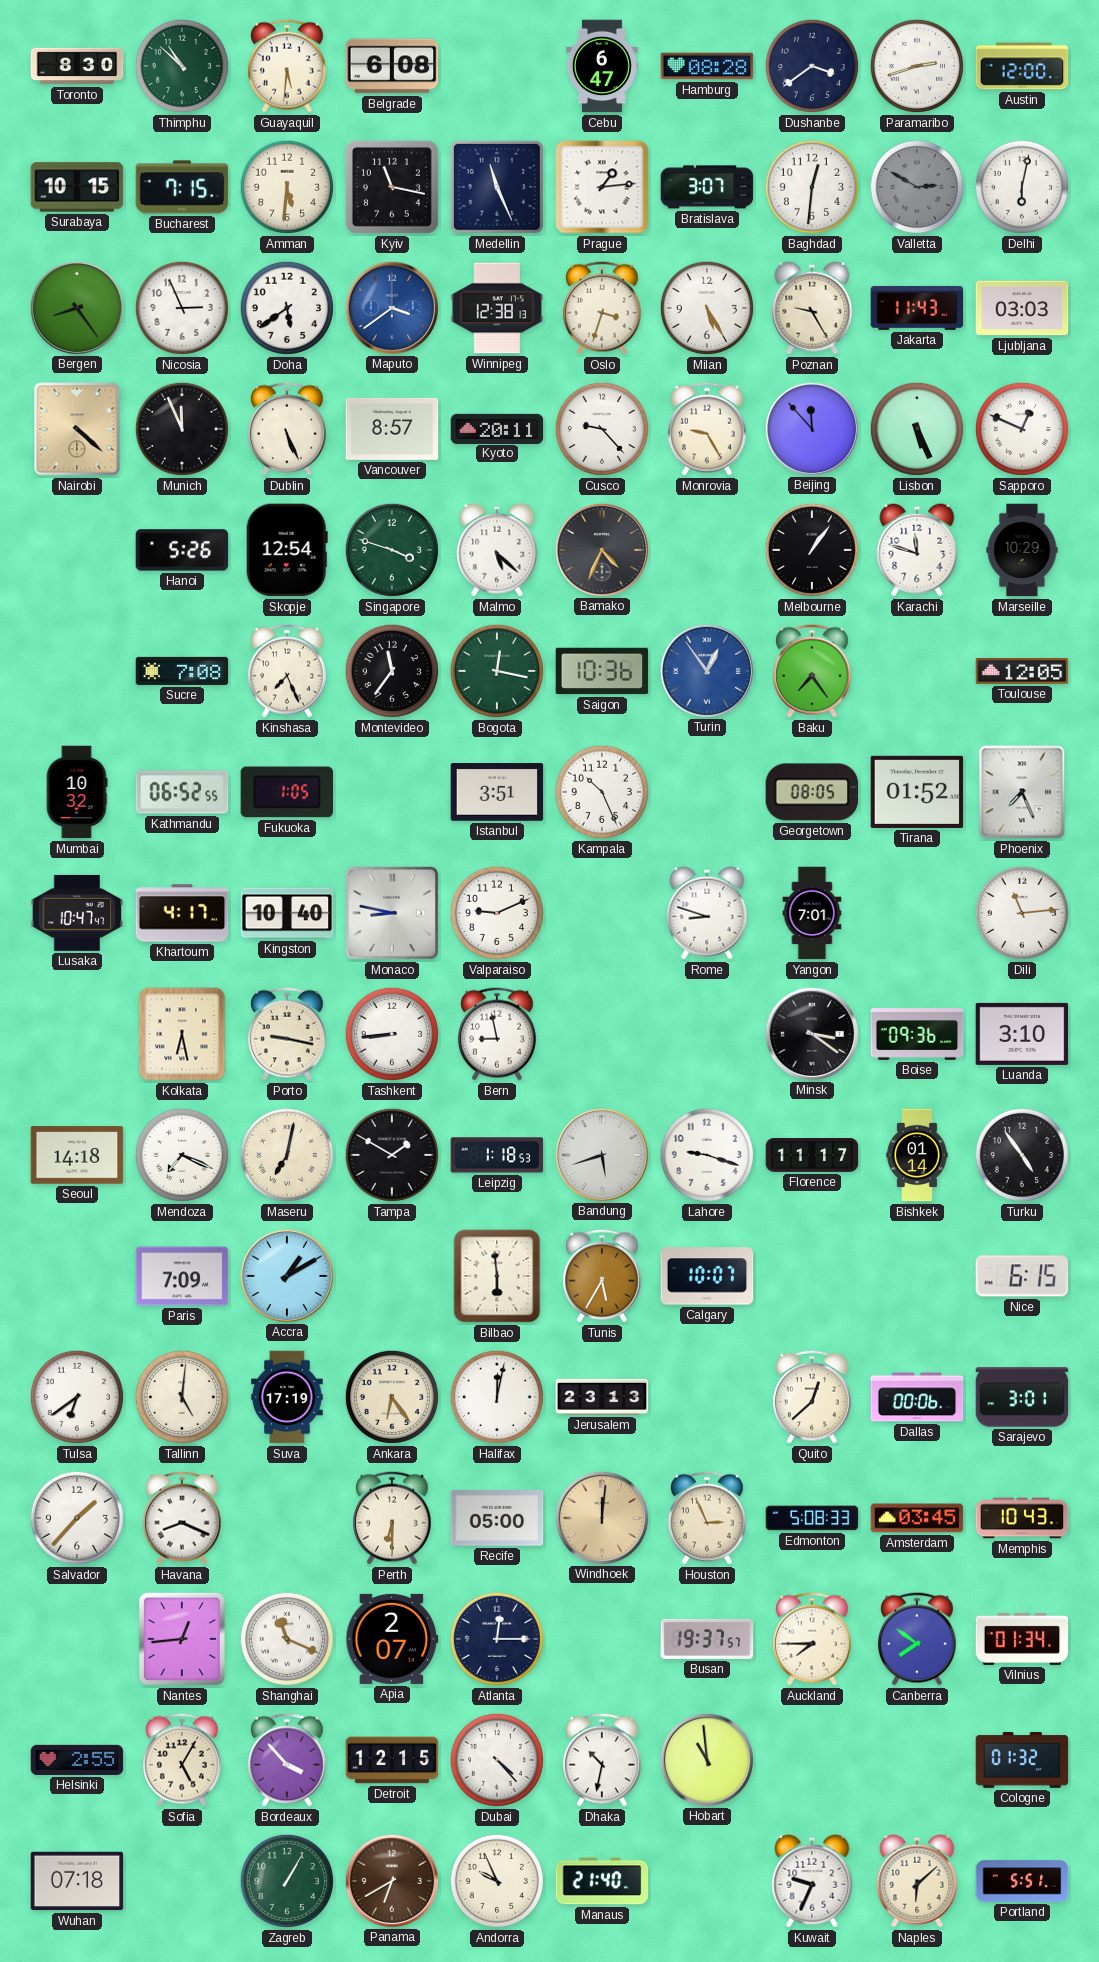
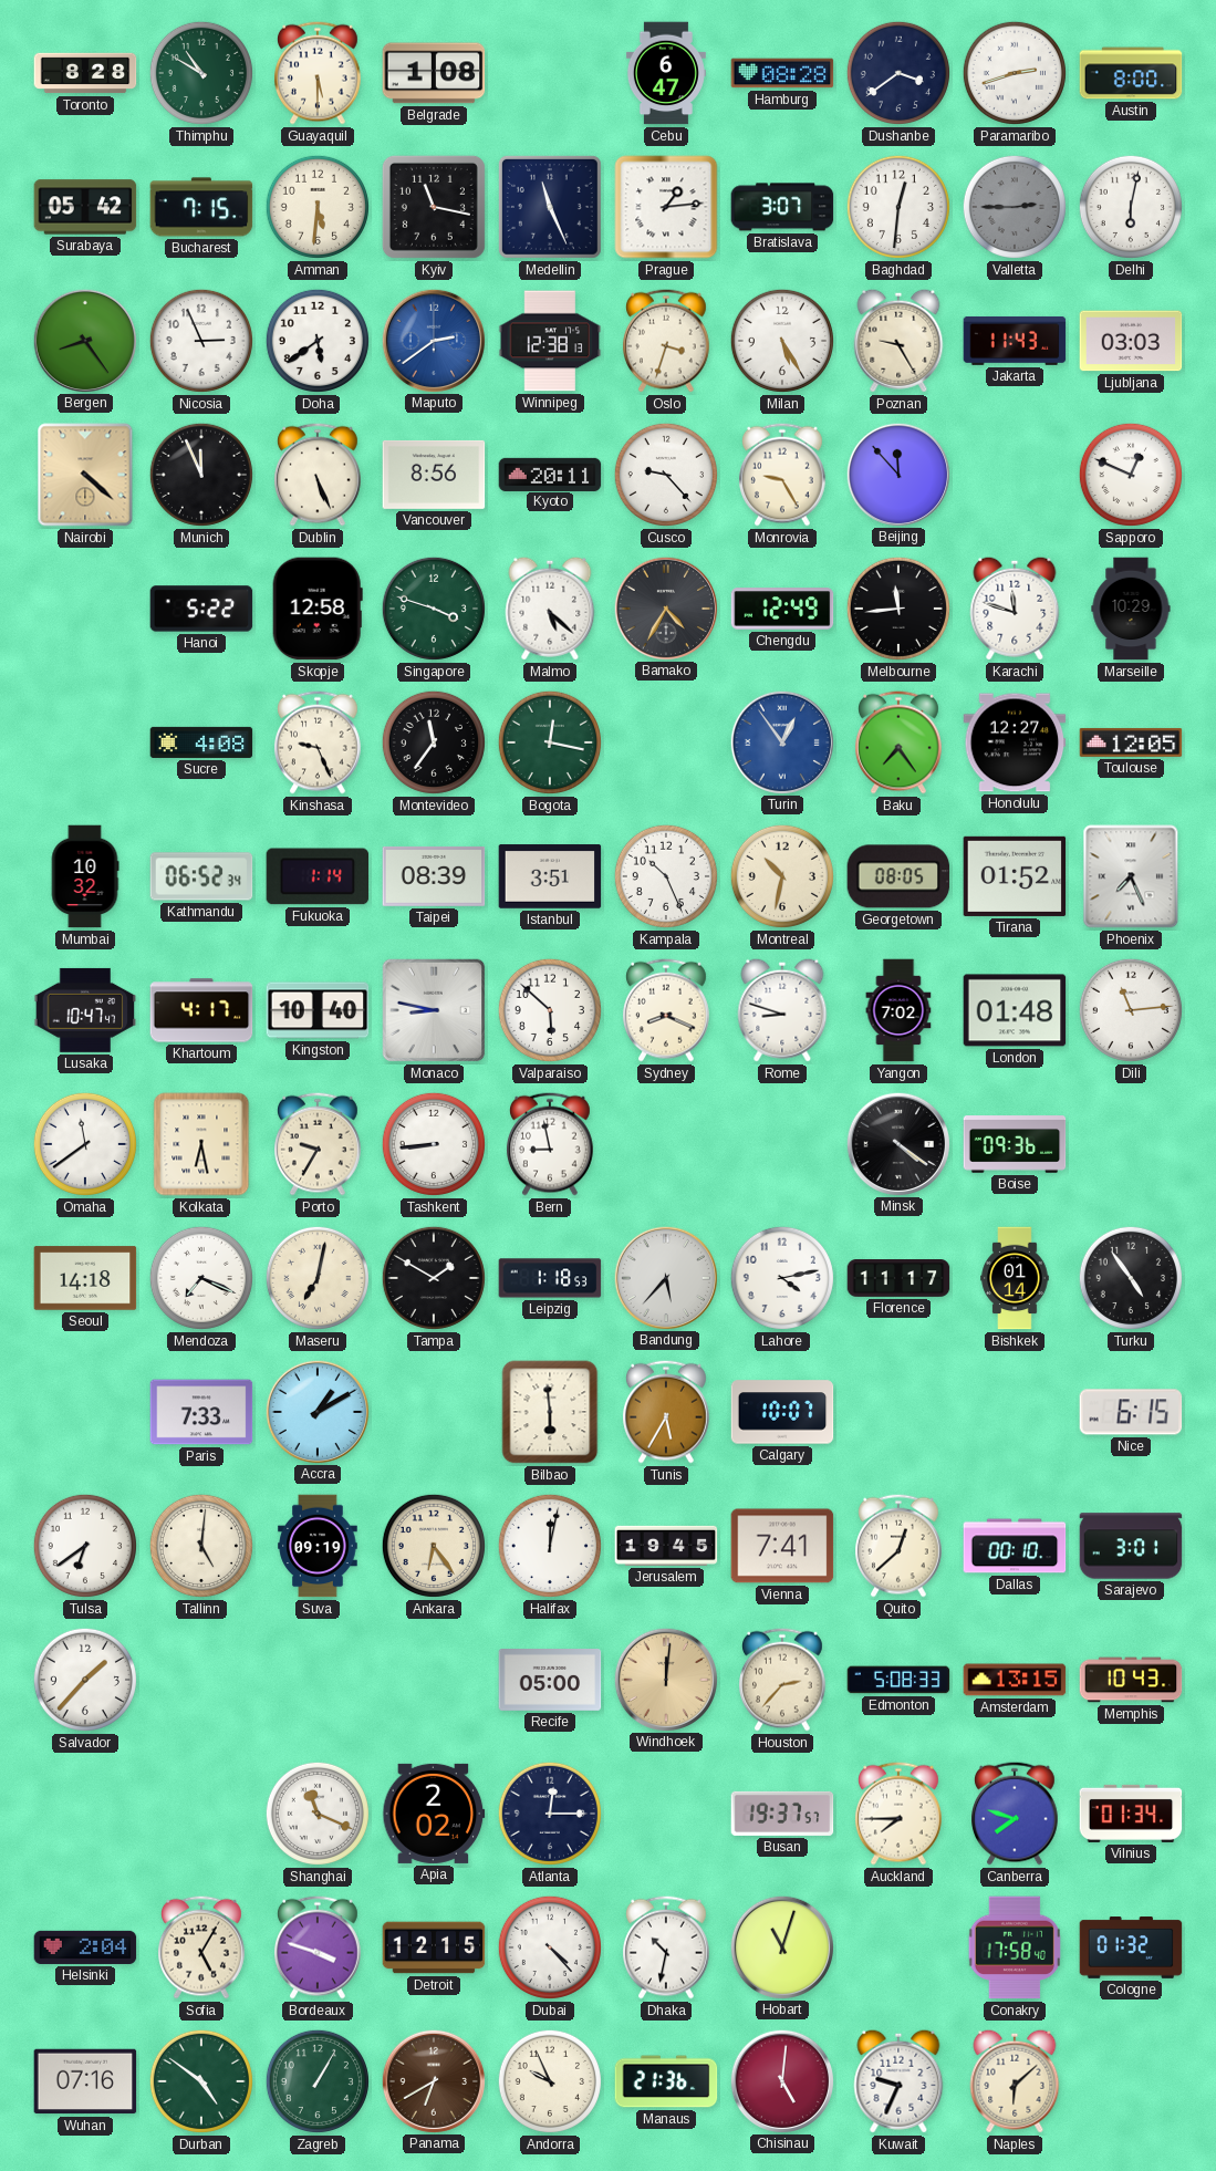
Toronto: 8:30 -> 8:28 (85, 73)
Thimphu: 10:52 -> 10:50 (201, 73)
Guayaquil: 5:31 -> 5:30 (319, 73)
Belgrade: 6:08 -> 1:08 (434, 73)
Austin: 12:00 -> 8:00 (1131, 73)
Surabaya: 10:15 -> 05:42 (85, 207)
Valletta: 2:50 -> 2:45 (1015, 207)
Maputo: 3:39 -> 2:39 (433, 340)
Vancouver: 8:57 -> 8:56 (434, 475)
Lisbon: 5:26 -> none (917, 429)
Hanoi: 5:26 -> 5:22 (201, 609)
Skopje: 12:54 -> 12:58 (318, 609)
Bamako: 4:34 -> 4:35 (665, 607)
Chengdu: none -> 12:49 (782, 609)
Melbourne: 1:06 -> 11:44 (898, 609)
Sucre: 7:08 -> 4:08 (201, 742)
Kinshasa: 7:26 -> 9:26 (319, 742)
Saigon: 10:36 -> none (602, 671)
Honolulu: none -> 12:27 (1015, 742)
Kathmandu: 06:52:55 -> 06:52:34 (201, 876)
Fukuoka: 1:05 -> 1:14 (318, 876)
Taipei: none -> 08:39 (434, 876)
Montreal: none -> 10:32 (782, 876)
Valparaiso: 9:11 -> 5:52 (550, 1010)
Sydney: none -> 8:19 (667, 1010)
Yangon: 7:01 -> 7:02 (898, 1010)
London: none -> 01:48 (1015, 1010)
Omaha: none -> 11:39 (85, 1144)
Porto: 9:17 -> 9:35 (319, 1144)
Minsk: 3:21 -> 4:21 (897, 1143)
Luanda: 3:10 -> none (1022, 1034)
Bandung: 5:42 -> 5:37 (665, 1277)
Lahore: 9:18 -> 4:13 (782, 1278)
Paris: 7:09 -> 7:33 (201, 1412)
Suva: 17:19 -> 09:19 (318, 1546)
Jerusalem: 23:13 -> 19:45 (666, 1546)
Vienna: none -> 7:41 (782, 1546)
Dallas: 00:06 -> 00:10 (1015, 1546)
Havana: 8:19 -> none (183, 1518)
Perth: 6:30 -> none (393, 1518)
Houston: 2:56 -> 2:37 (783, 1680)
Amsterdam: 03:45 -> 13:15 (1015, 1680)
Nantes: 12:44 -> none (182, 1639)
Apia: 2:07 -> 2:02 (434, 1814)
Canberra: 7:51 -> 7:48 (1016, 1814)
Helsinki: 2:55 -> 2:04 (85, 1947)
Bordeaux: 3:53 -> 3:48 (319, 1947)
Hobart: 10:59 -> 11:03 (781, 1946)
Conakry: none -> 17:58 (1015, 1947)
Wuhan: 07:18 -> 07:16 (85, 2081)
Durban: none -> 4:51 (201, 2081)
Manaus: 21:40 -> 21:36 (666, 2081)
Chisinau: none -> 5:01 (781, 2080)
Portland: 5:51 -> none (1022, 1881)
